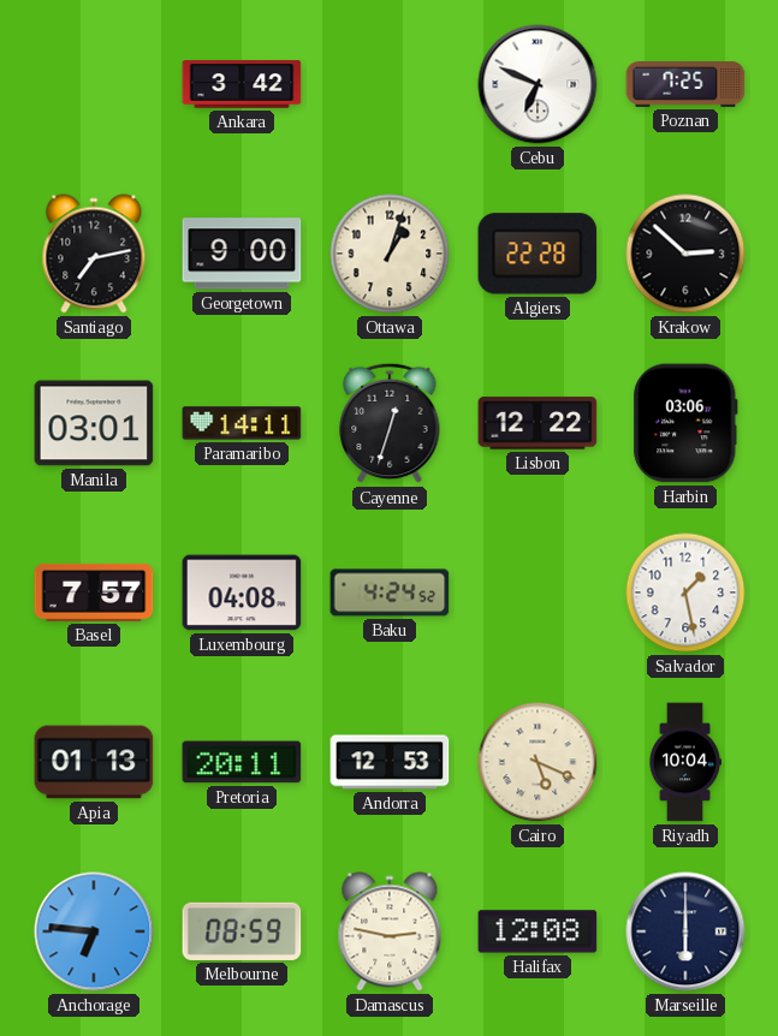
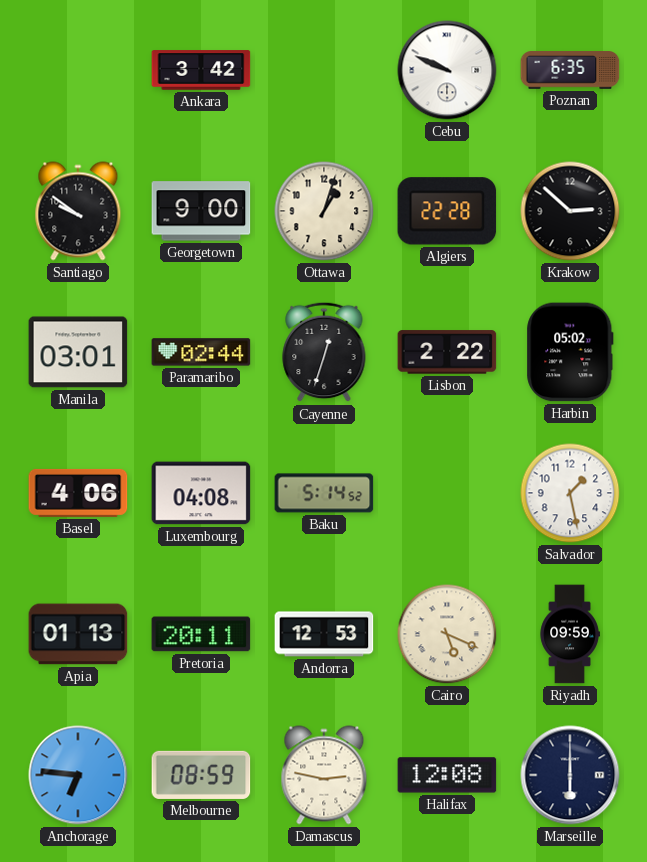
Cebu: 6:49 -> 9:49 (447, 70)
Poznan: 7:25 -> 6:35 (570, 70)
Santiago: 7:13 -> 9:51 (78, 211)
Paramaribo: 14:11 -> 02:44 (201, 352)
Lisbon: 12:22 -> 2:22 (447, 352)
Harbin: 03:06 -> 05:02 (570, 352)
Basel: 7:57 -> 4:06 (78, 493)
Baku: 4:24 -> 5:14 (324, 493)
Riyadh: 10:04 -> 09:59 (570, 634)
